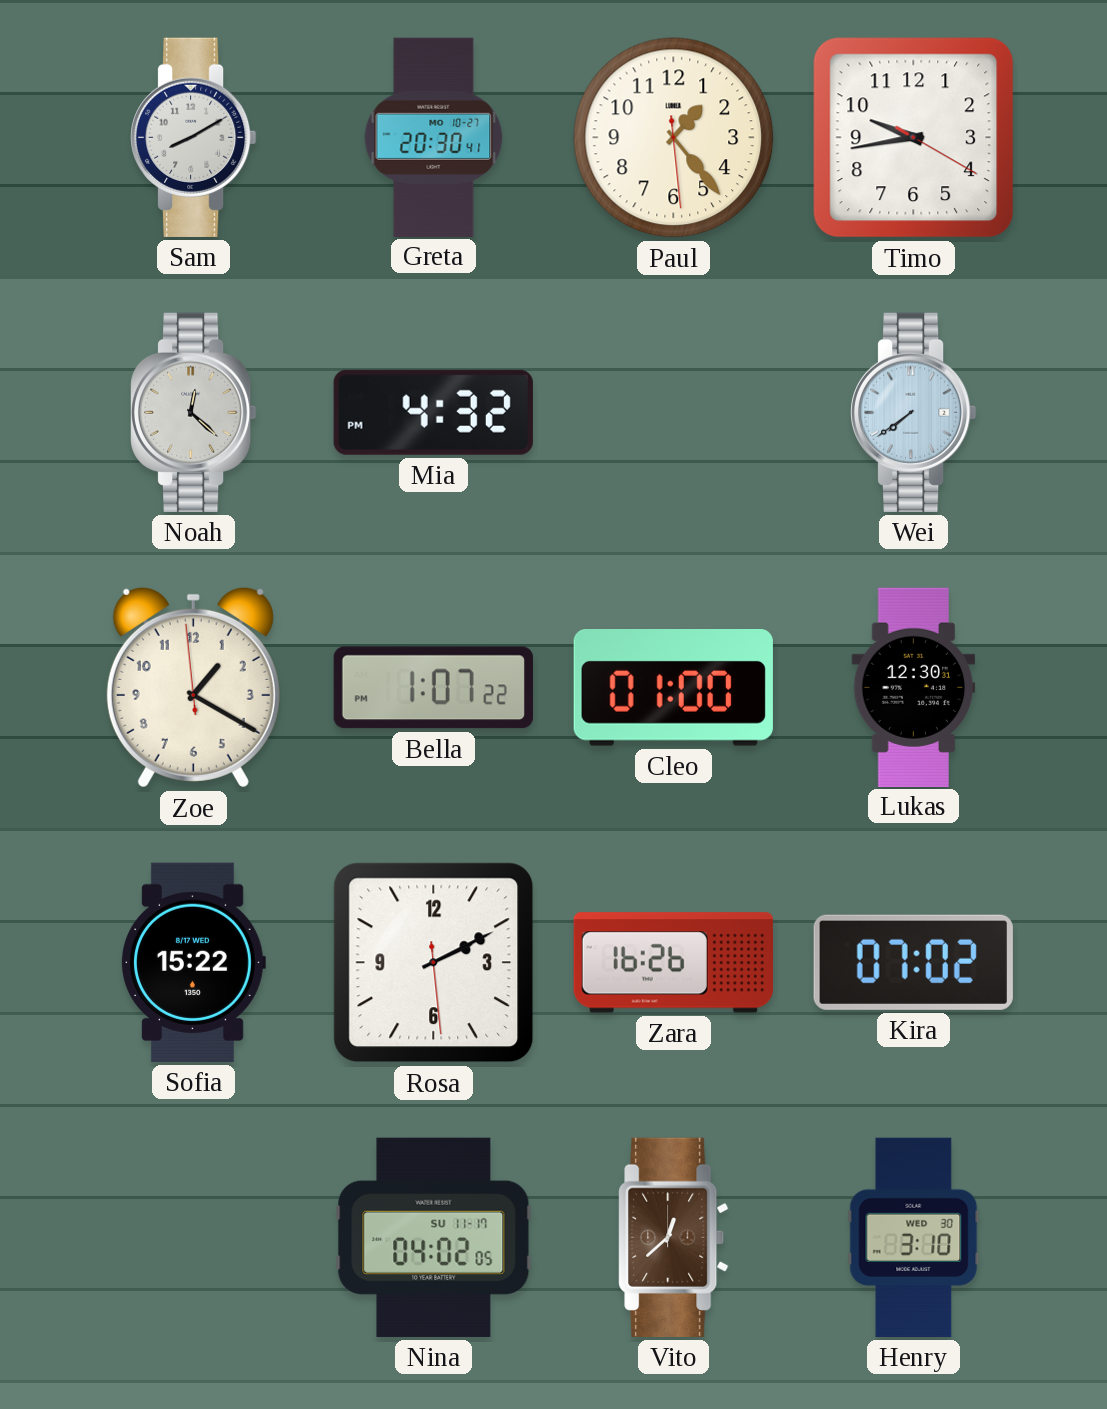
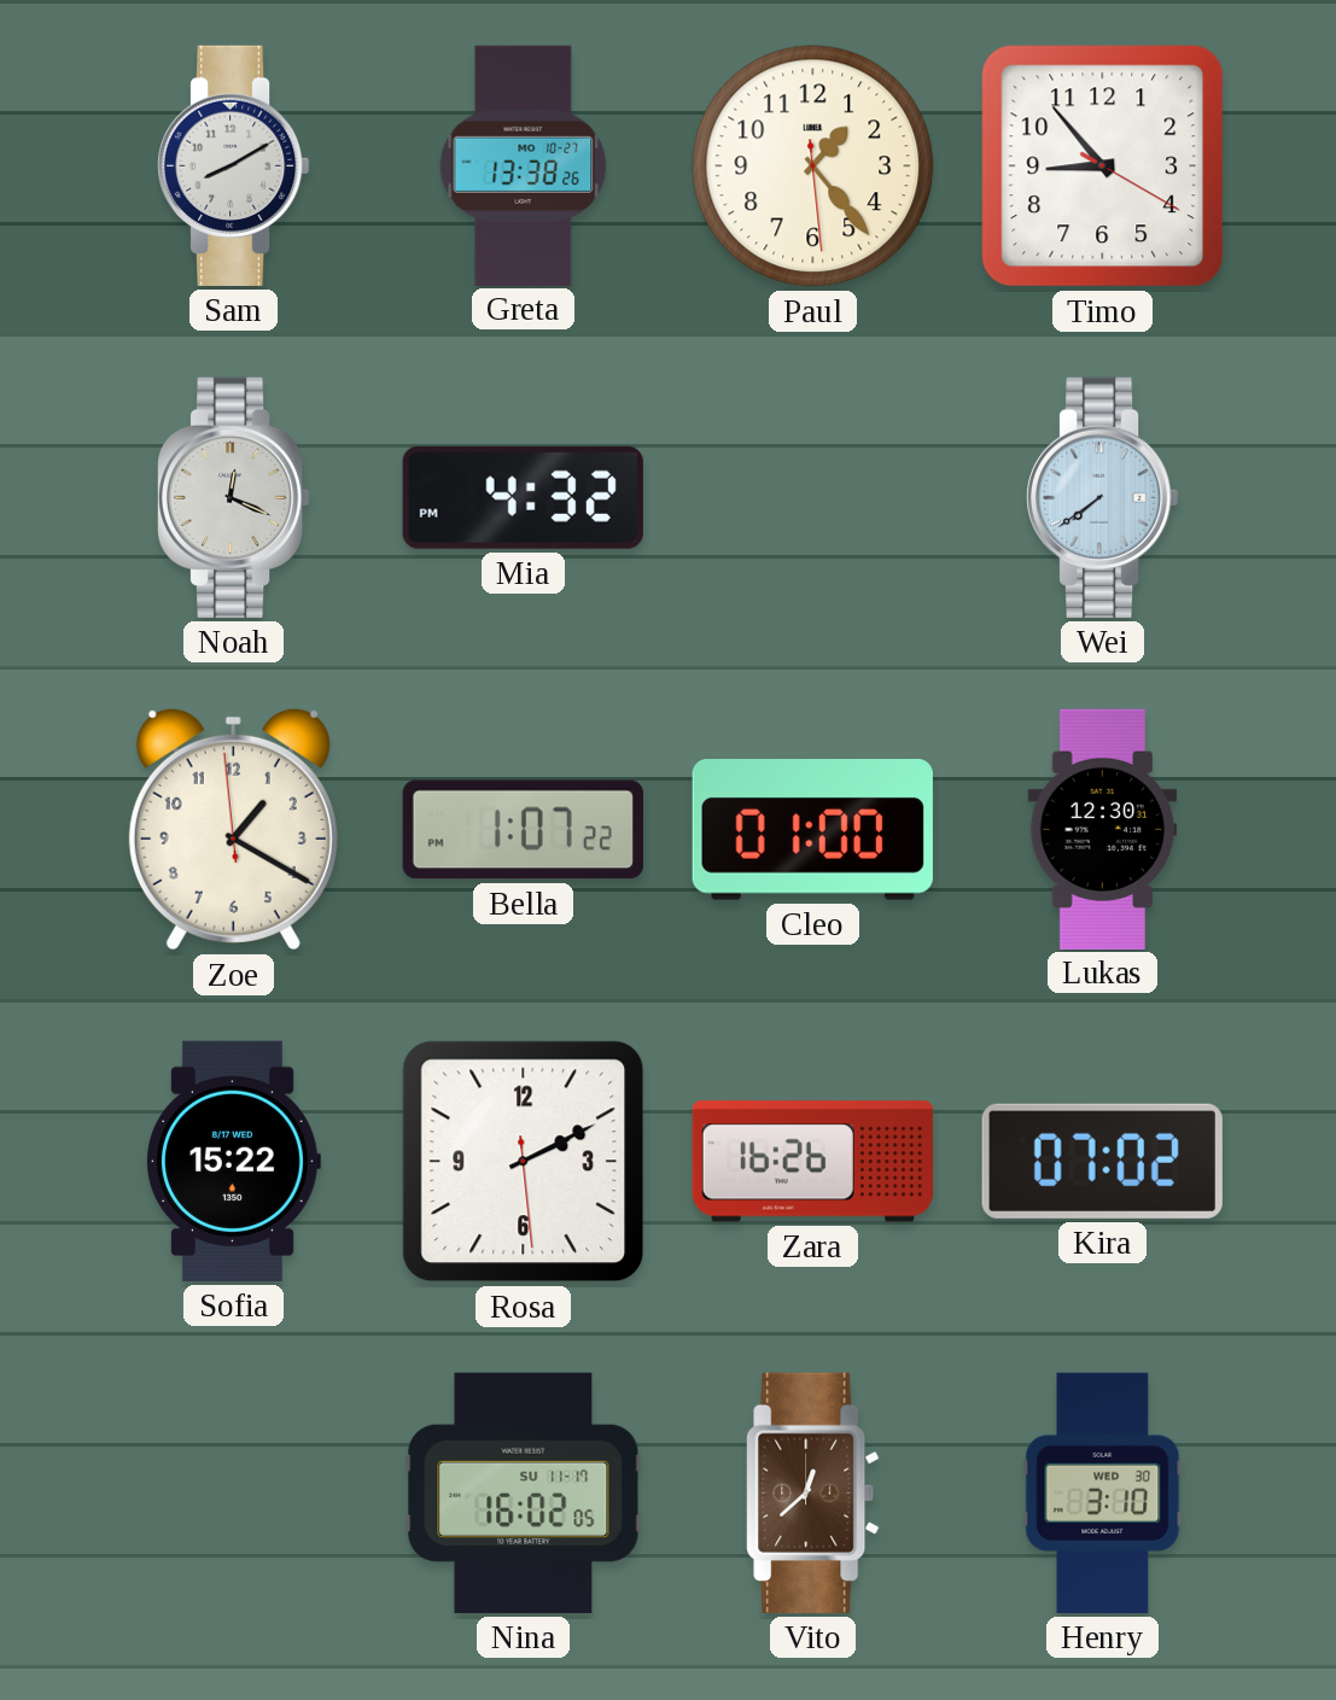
Greta: 20:30 -> 13:38 (524, 165)
Timo: 9:43 -> 8:53 (1103, 167)
Noah: 12:22 -> 12:19 (234, 497)
Nina: 04:02 -> 16:02 (524, 1492)
